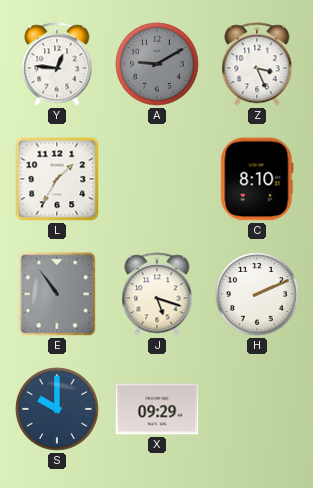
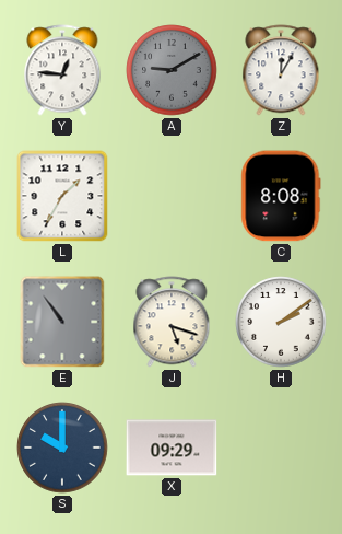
Z: 3:26 -> 12:05 (281, 70)
C: 8:10 -> 8:08 (281, 196)
H: 2:11 -> 2:09 (281, 322)
